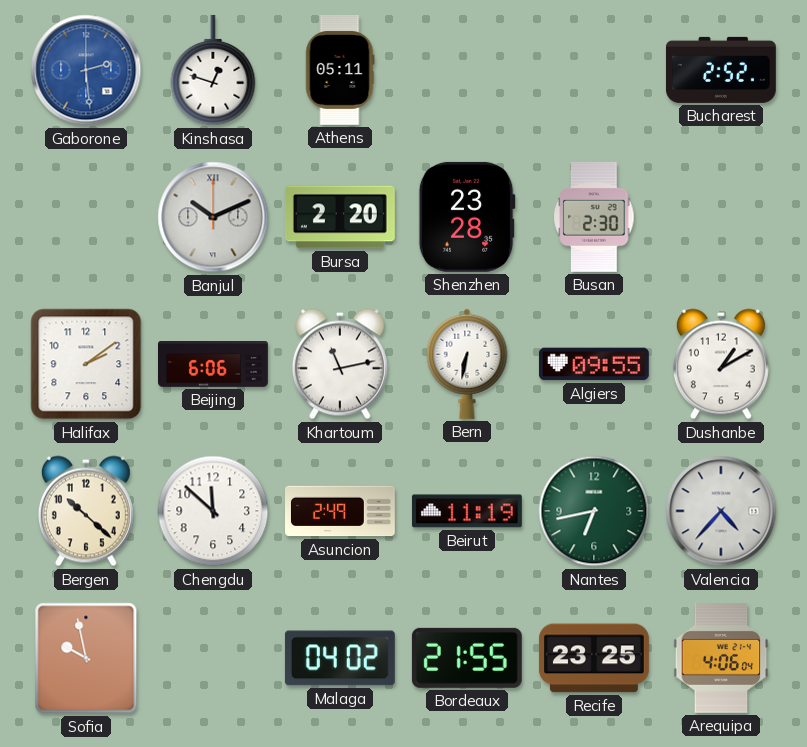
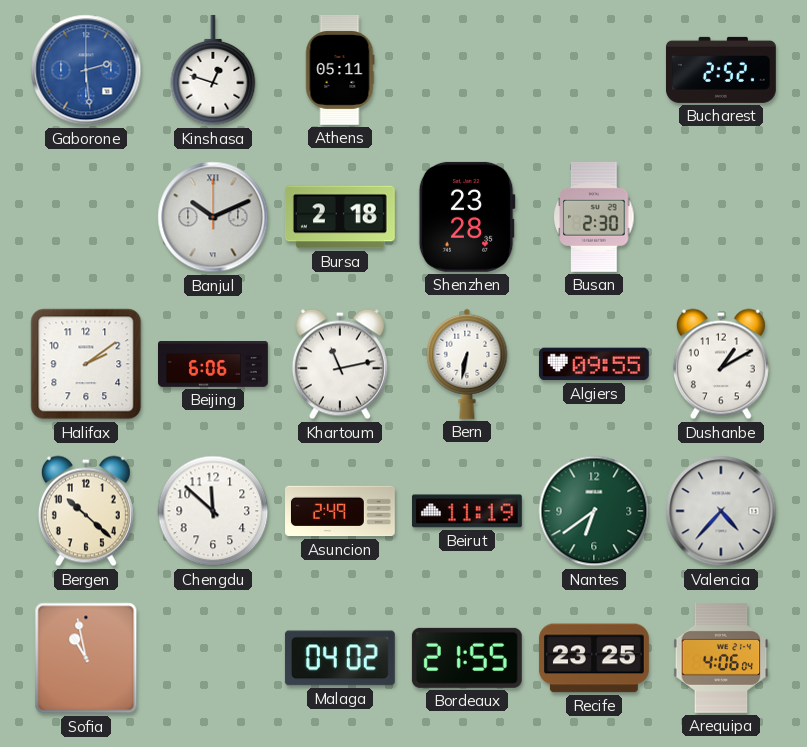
Bursa: 2:20 -> 2:18 (340, 217)
Nantes: 6:43 -> 6:39 (594, 511)
Sofia: 9:58 -> 10:58 (86, 658)
